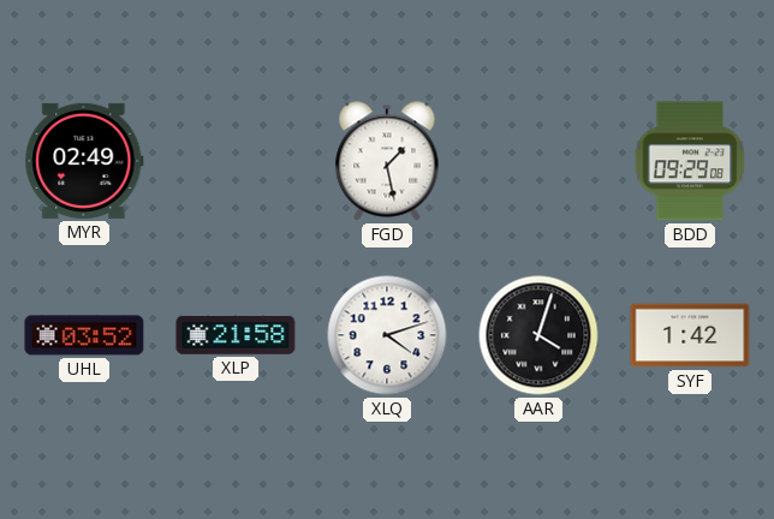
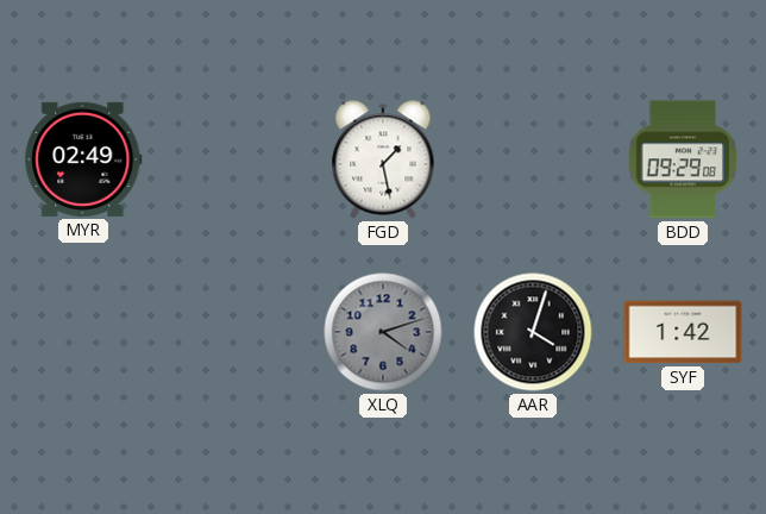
UHL: 03:52 -> none (84, 335)
XLP: 21:58 -> none (236, 335)
XLQ dial: white -> grey (383, 332)
